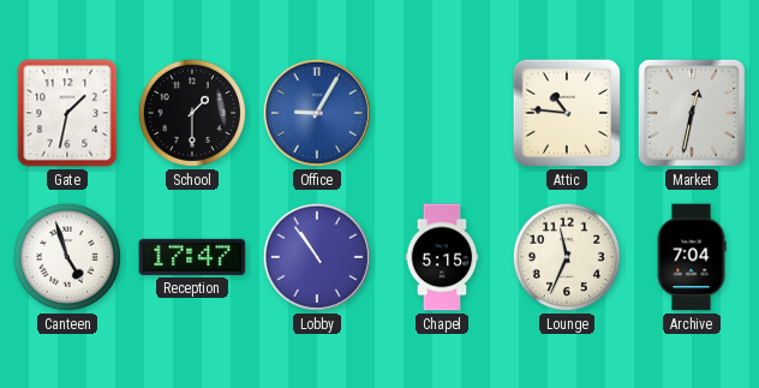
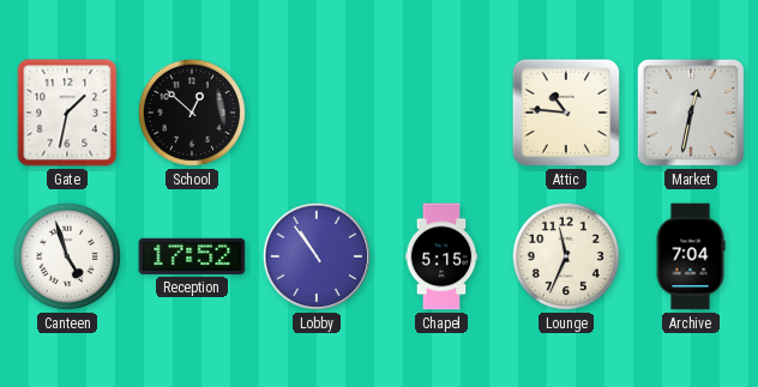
School: 1:30 -> 12:52 (192, 113)
Office: 9:05 -> none (317, 113)
Reception: 17:47 -> 17:52 (192, 256)
